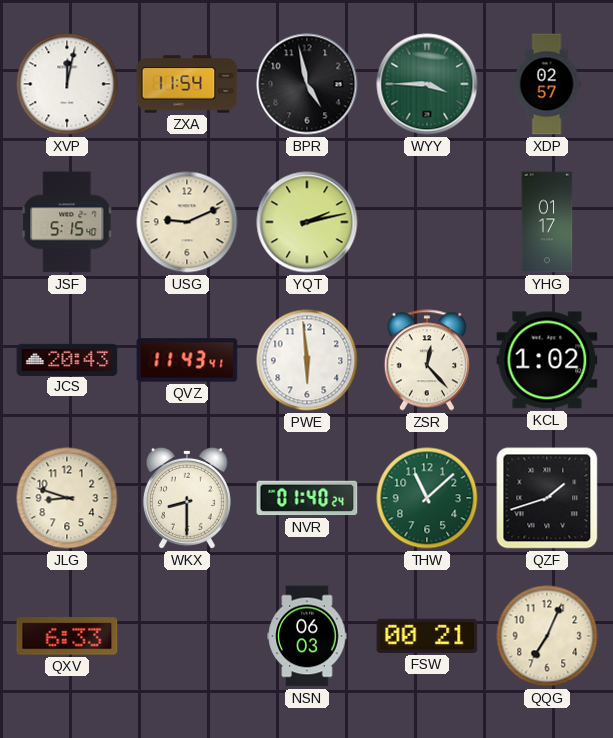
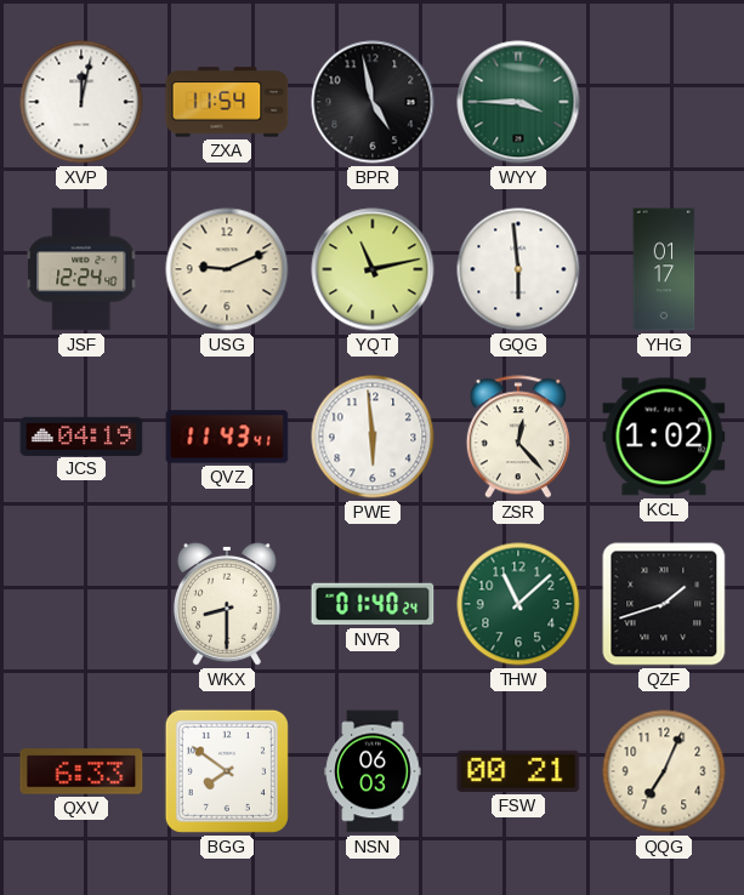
XDP: 02:57 -> none (547, 84)
JSF: 5:15 -> 12:24 (81, 269)
YQT: 2:13 -> 11:13 (373, 269)
GQG: none -> 5:59 (518, 269)
JCS: 20:43 -> 04:19 (81, 435)
JLG: 8:48 -> none (67, 498)
BGG: none -> 7:51 (227, 771)
